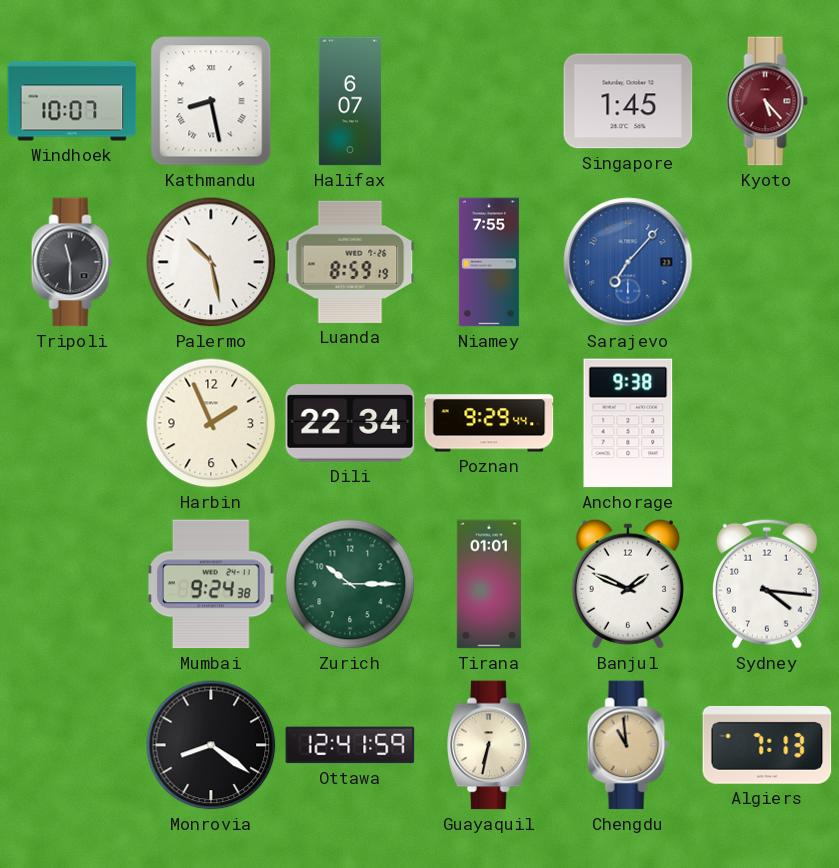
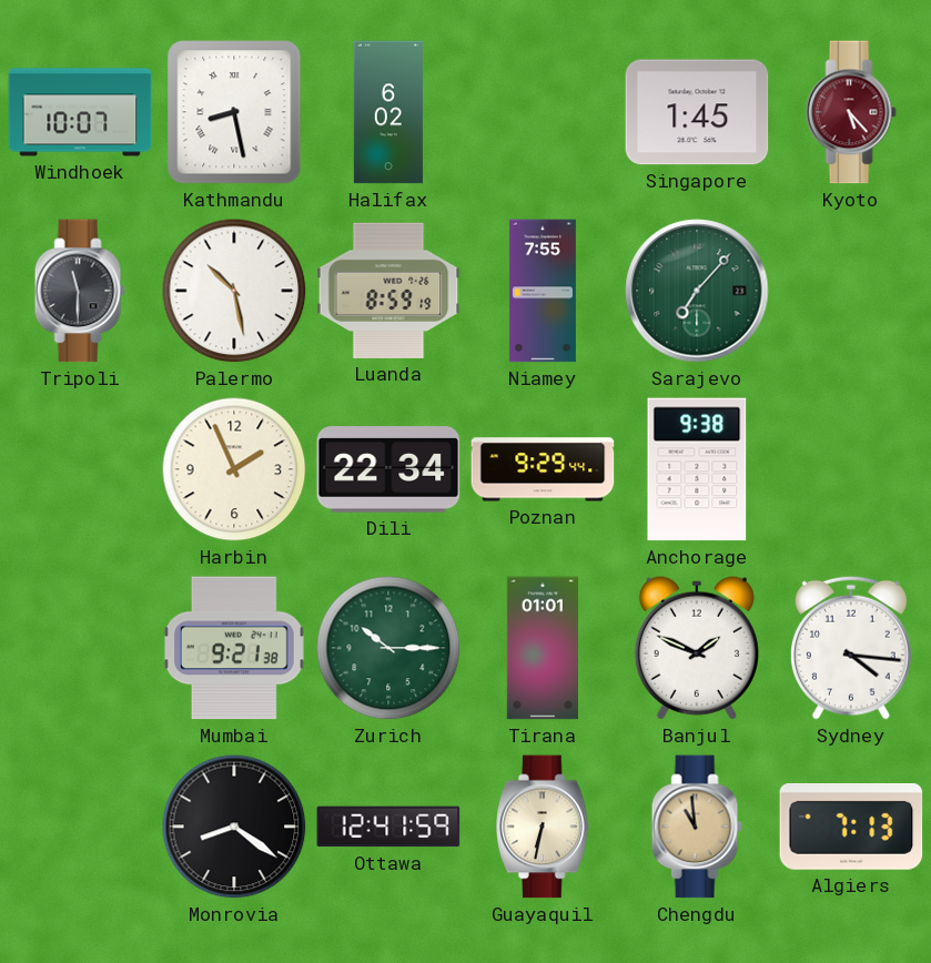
Halifax: 6:07 -> 6:02 (388, 112)
Sarajevo dial: blue -> green (697, 291)
Mumbai: 9:24 -> 9:21 (234, 648)
